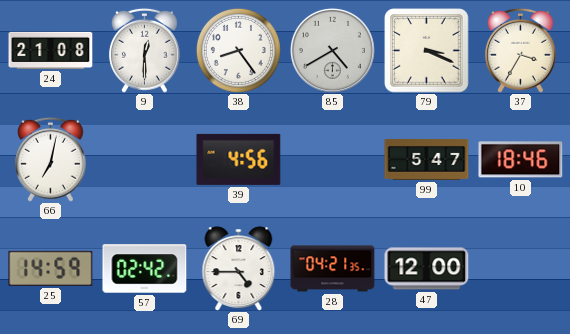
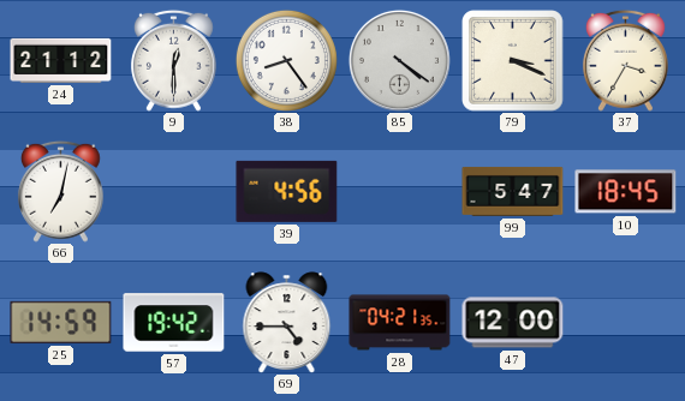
24: 21:08 -> 21:12 (61, 60)
85: 4:40 -> 4:21 (399, 60)
10: 18:46 -> 18:45 (626, 192)
57: 02:42 -> 19:42 (174, 323)
